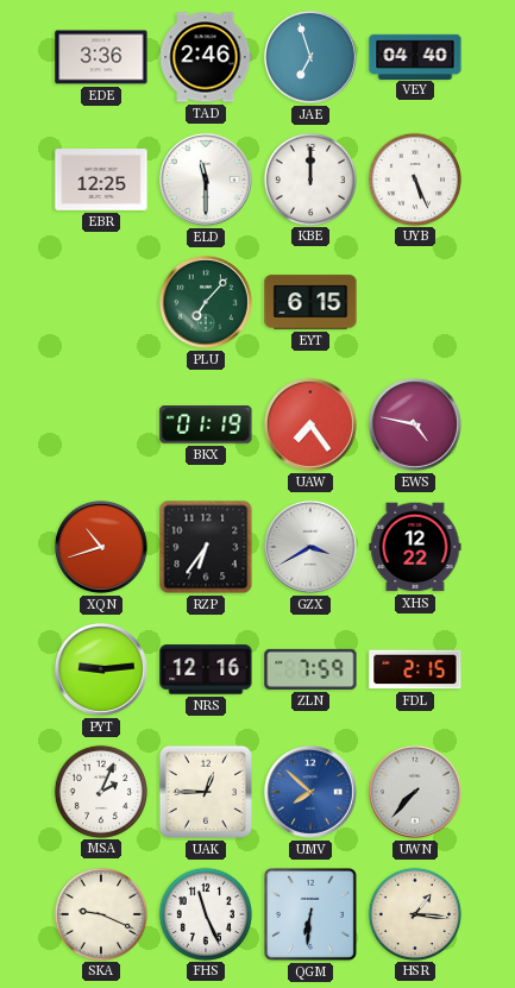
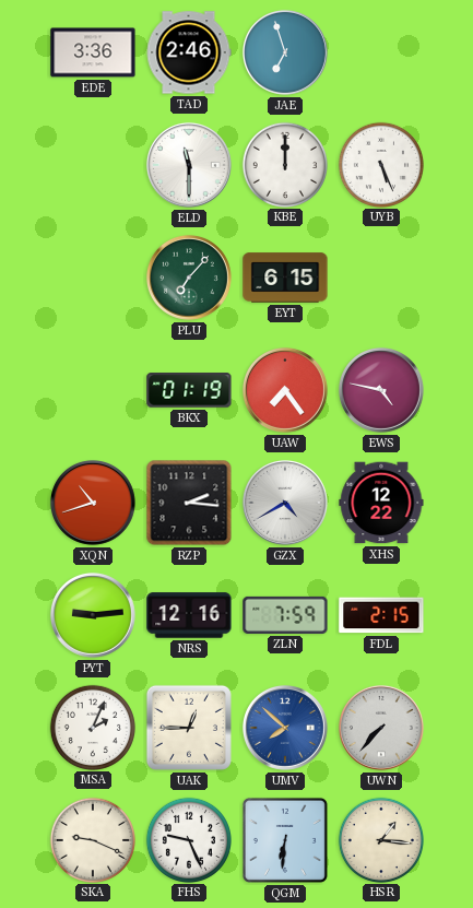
VEY: 04:40 -> none (415, 56)
EBR: 12:25 -> none (101, 181)
RZP: 6:36 -> 2:16 (189, 503)
GZX: 3:40 -> 4:40 (285, 503)
FHS: 11:26 -> 9:26 (188, 839)
